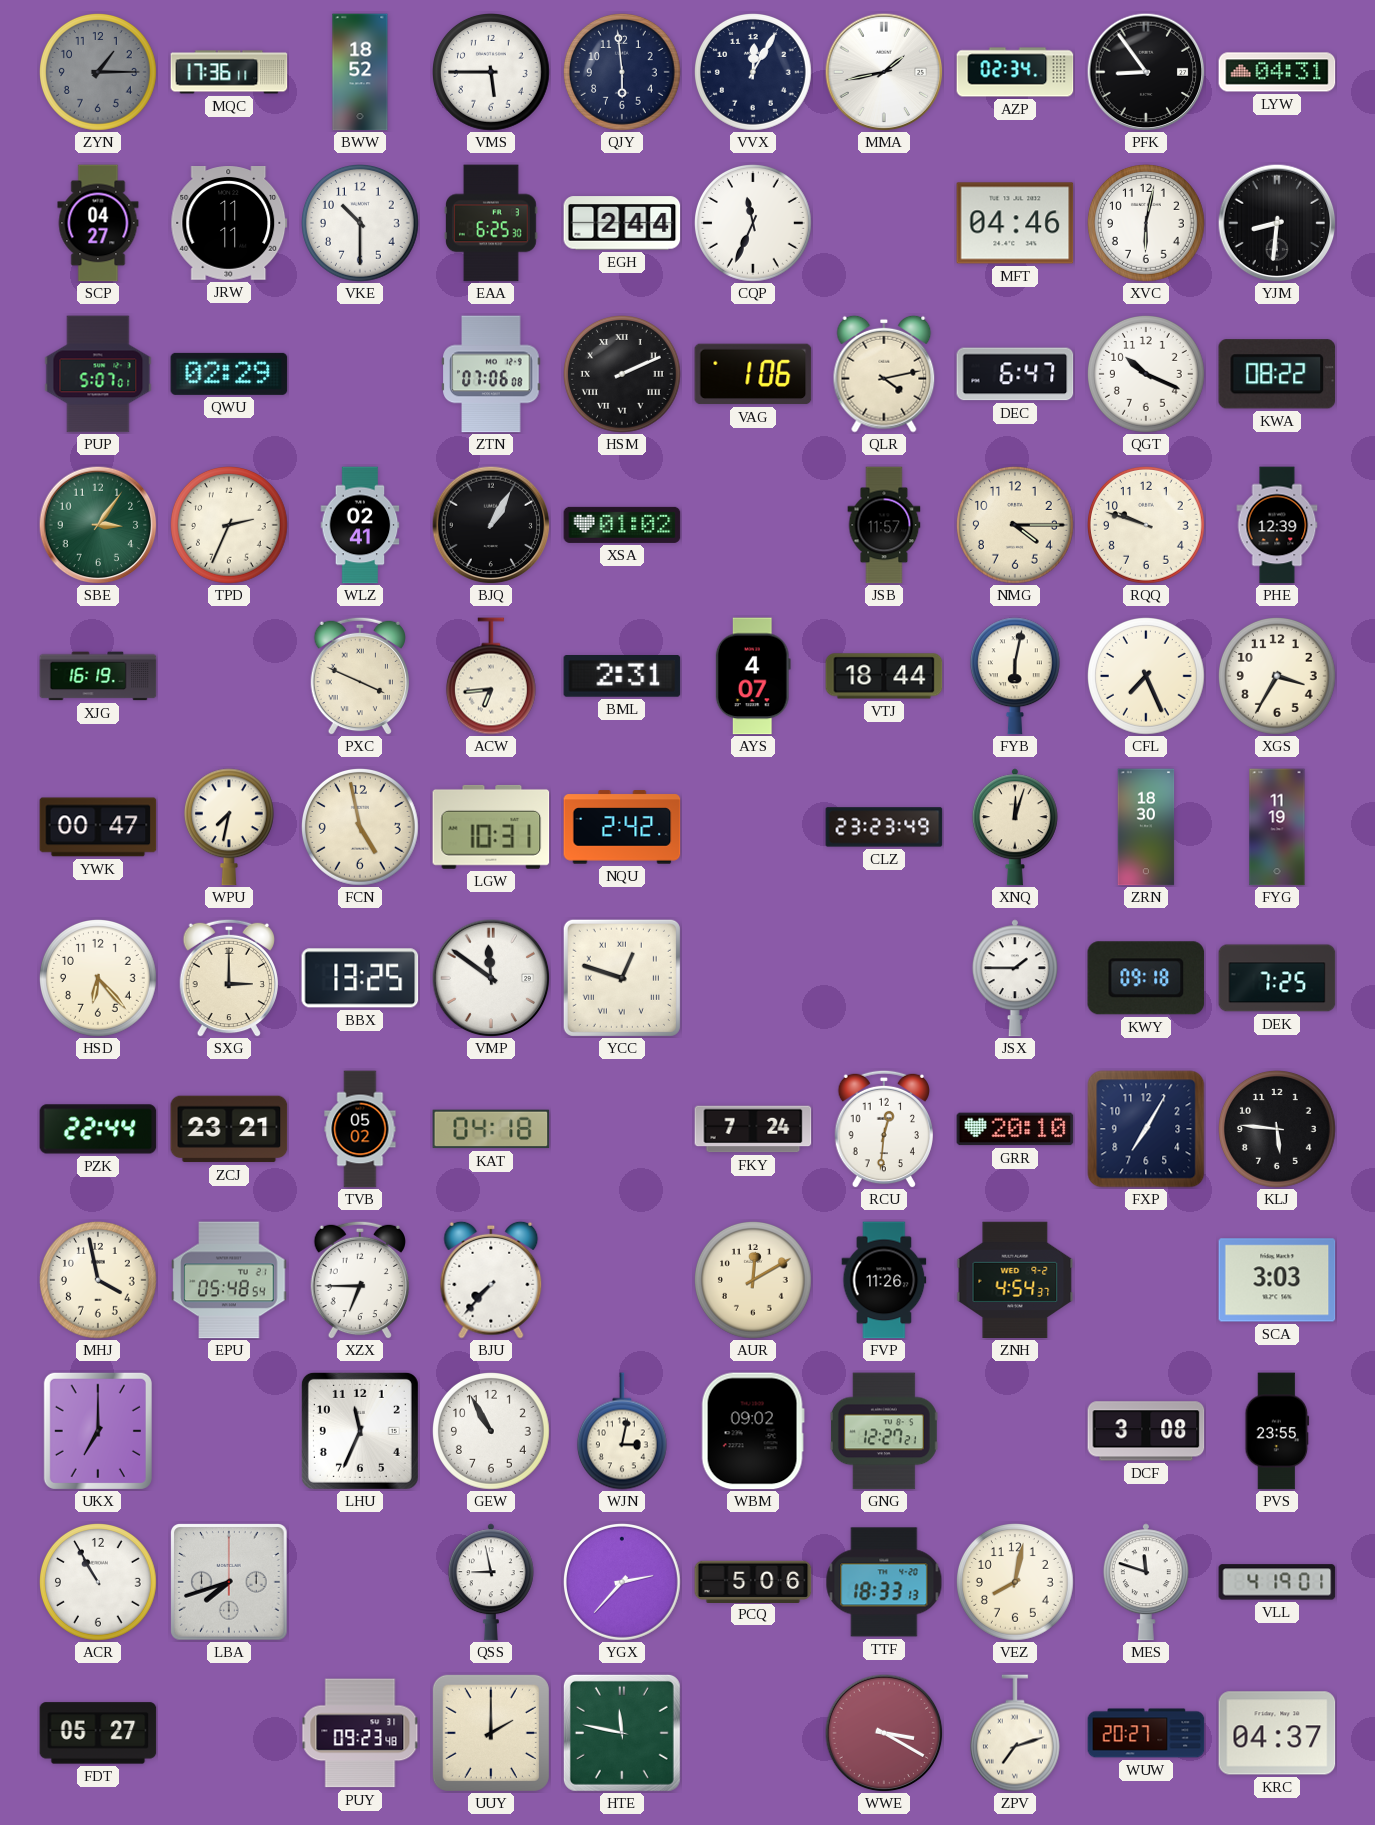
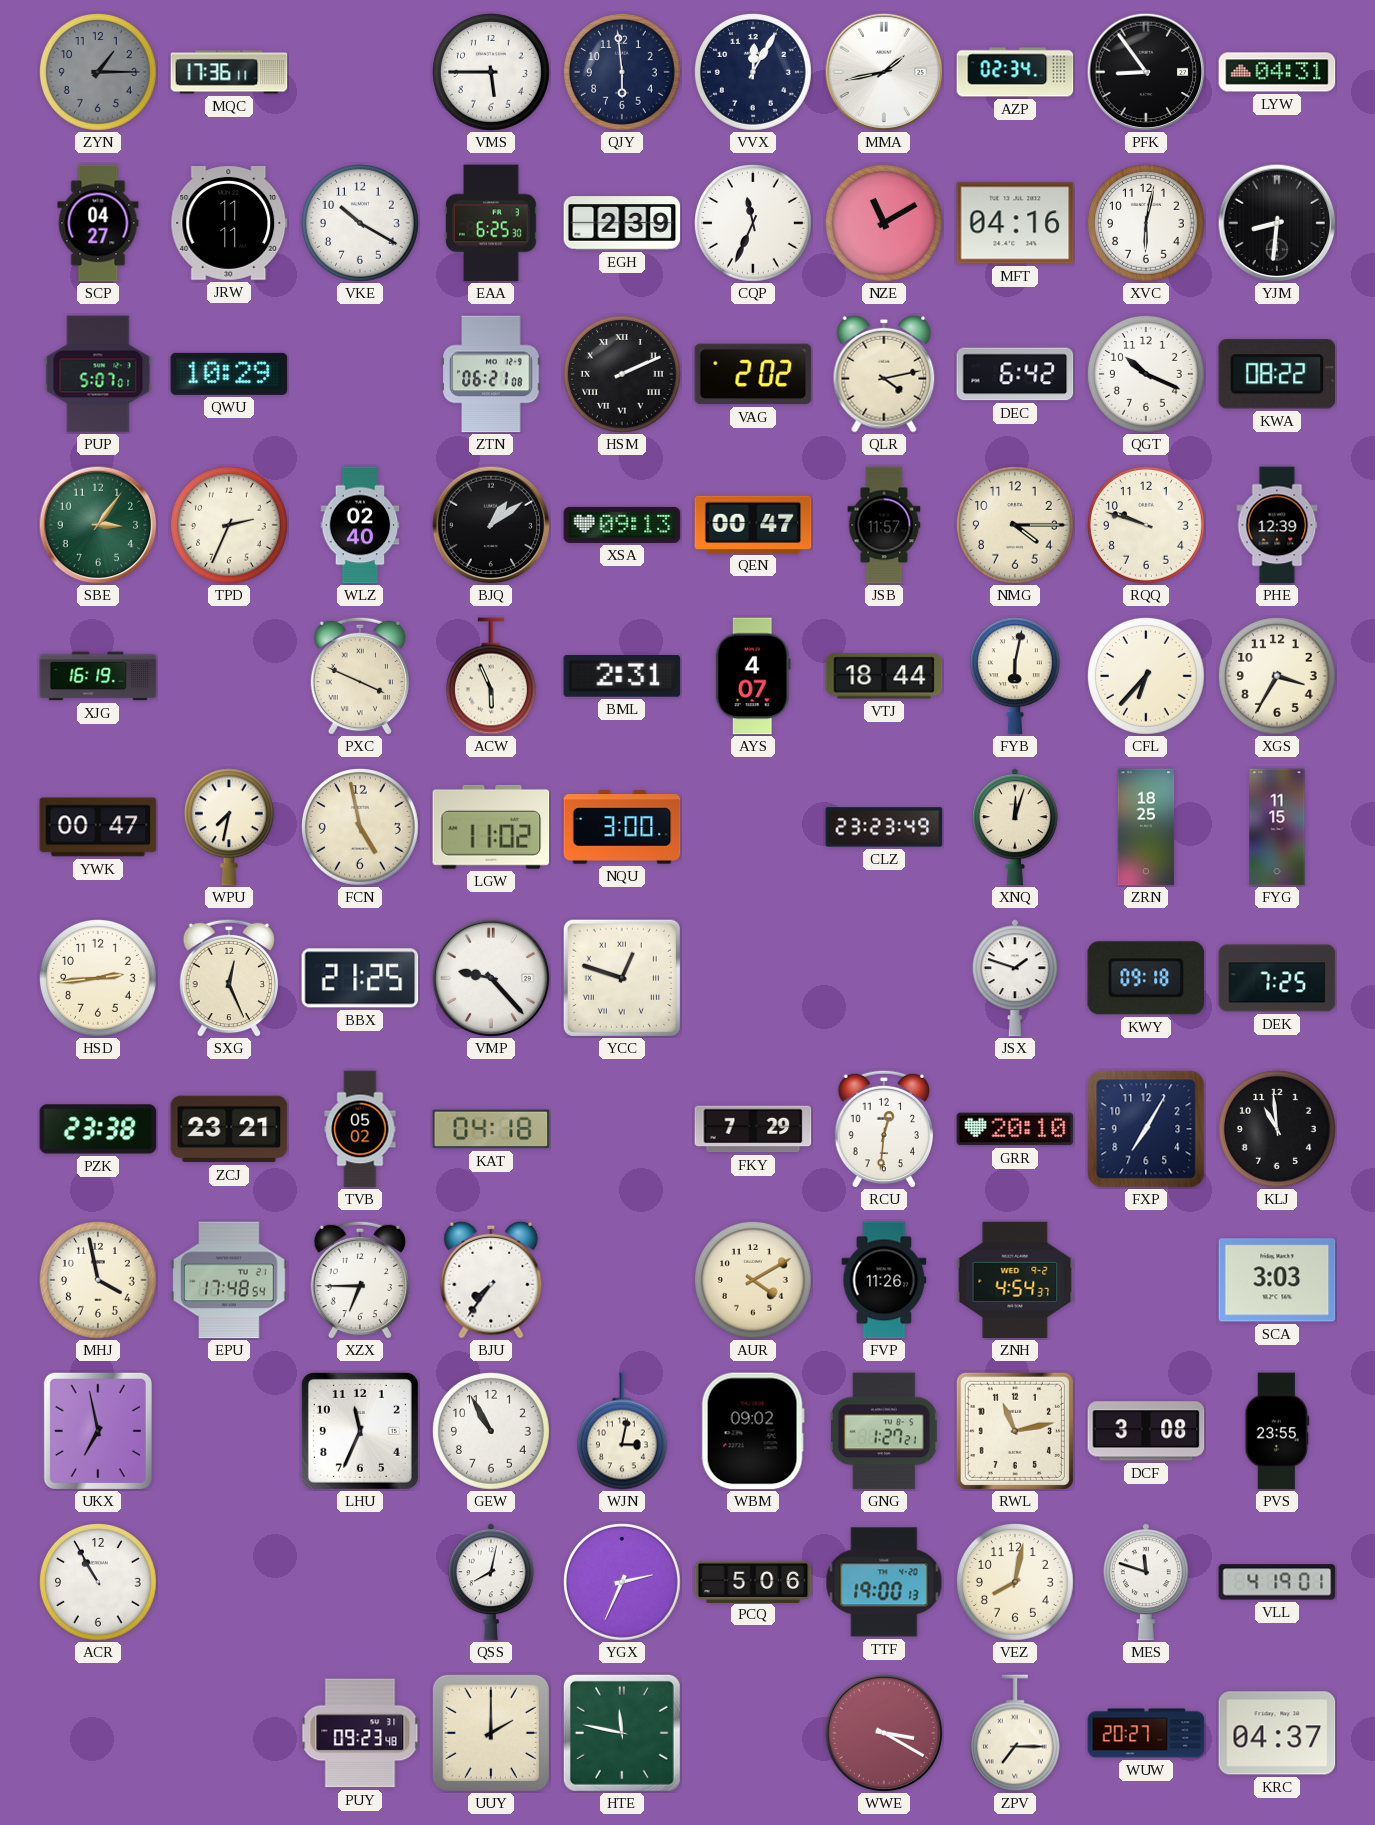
BWW: 18:52 -> none (360, 72)
VKE: 10:30 -> 10:20 (361, 224)
EGH: 2:44 -> 2:39 (622, 223)
NZE: none -> 11:10 (885, 224)
MFT: 04:46 -> 04:16 (1015, 223)
QWU: 02:29 -> 10:29 (229, 374)
ZTN: 07:06 -> 06:21 (491, 374)
VAG: 1:06 -> 2:02 (753, 374)
DEC: 6:47 -> 6:42 (1015, 374)
WLZ: 02:41 -> 02:40 (360, 525)
BJQ: 1:05 -> 1:09 (491, 525)
XSA: 01:02 -> 09:13 (622, 525)
QEN: none -> 00:47 (753, 524)
ACW: 6:44 -> 5:56 (491, 676)
CFL: 7:26 -> 6:37 (1147, 677)
LGW: 10:31 -> 11:02 (491, 827)
NQU: 2:42 -> 3:00 (622, 827)
ZRN: 18:30 -> 18:25 (1146, 827)
FYG: 11:19 -> 11:15 (1277, 827)
HSD: 6:23 -> 2:44 (99, 979)
SXG: 3:00 -> 12:26 (228, 978)
BBX: 13:25 -> 21:25 (360, 978)
VMP: 11:51 -> 9:23 (491, 978)
JSX: 1:45 -> 1:48 (1015, 978)
PZK: 22:44 -> 23:38 (98, 1129)
FKY: 7:24 -> 7:29 (753, 1129)
KLJ: 5:46 -> 10:59 (1278, 1130)
EPU: 05:48 -> 17:48 (229, 1280)
BJU: 7:37 -> 7:36 (491, 1280)
AUR: 12:10 -> 4:10 (754, 1281)
UKX: 7:00 -> 6:58 (98, 1431)
GNG: 12:27 -> 1:27 (884, 1431)
RWL: none -> 11:13 (1015, 1431)
LBA: 7:42 -> none (229, 1582)
QSS: 8:58 -> 8:02 (491, 1582)
YGX: 2:37 -> 2:34 (623, 1583)
TTF: 18:33 -> 19:00 (884, 1582)
FDT: 05:27 -> none (98, 1733)
ZPV: 7:12 -> 7:15 (1015, 1733)
